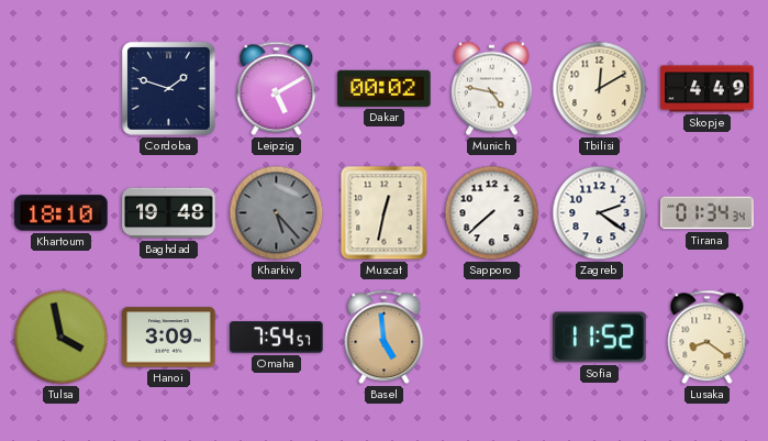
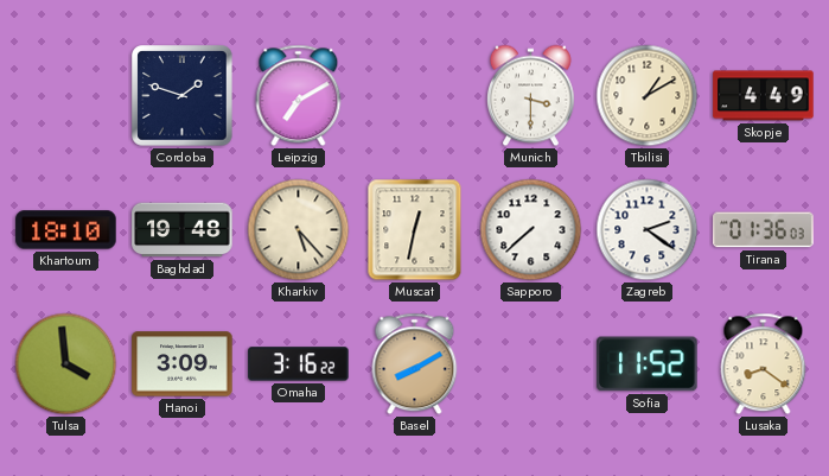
Leipzig: 5:10 -> 7:10 (299, 96)
Dakar: 00:02 -> none (385, 88)
Munich: 4:47 -> 3:30 (530, 96)
Tbilisi: 12:10 -> 1:10 (648, 96)
Kharkiv dial: grey -> cream (299, 230)
Tirana: 01:34 -> 01:36 (764, 230)
Tulsa: 3:58 -> 3:59 (66, 364)
Omaha: 7:54 -> 3:16 (299, 364)
Basel: 4:59 -> 8:10 (415, 364)
